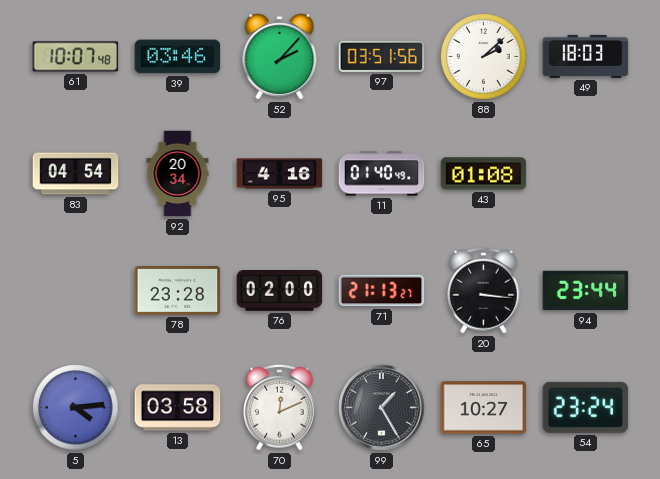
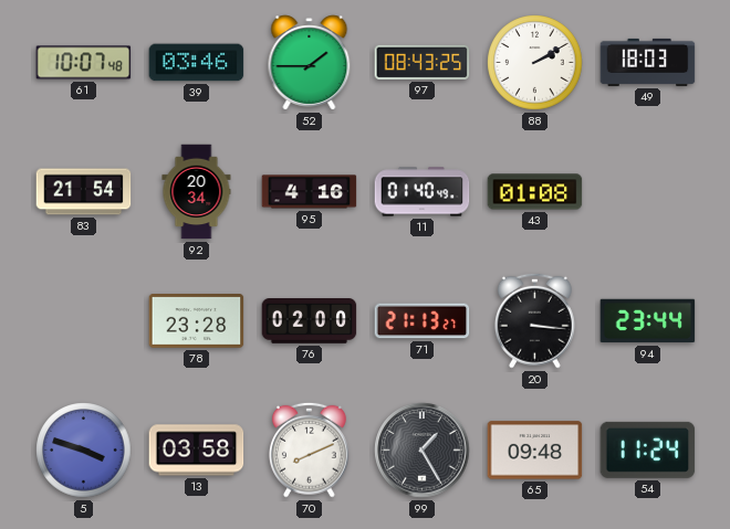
52: 2:07 -> 1:45 (310, 63)
97: 03:51 -> 08:43 (423, 62)
88: 2:08 -> 2:10 (535, 63)
83: 04:54 -> 21:54 (84, 192)
5: 4:14 -> 3:48 (84, 451)
70: 12:11 -> 8:11 (309, 449)
65: 10:27 -> 09:48 (535, 451)
54: 23:24 -> 11:24 (648, 449)
